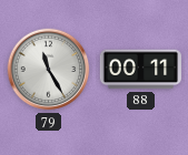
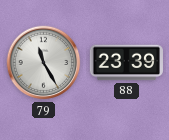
88: 00:11 -> 23:39 (126, 63)
